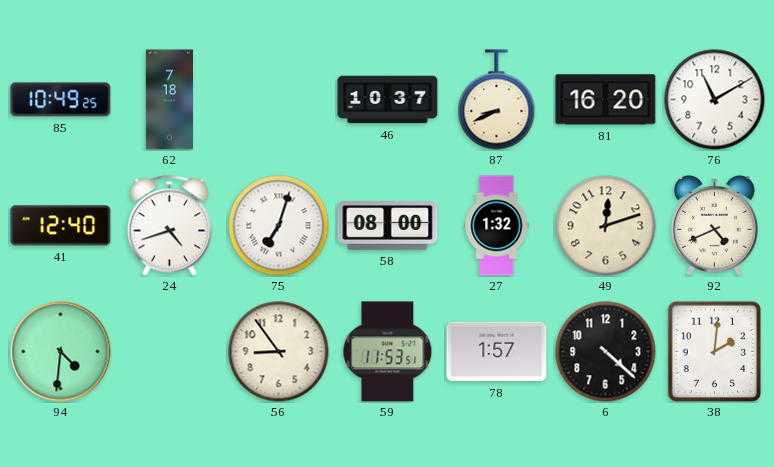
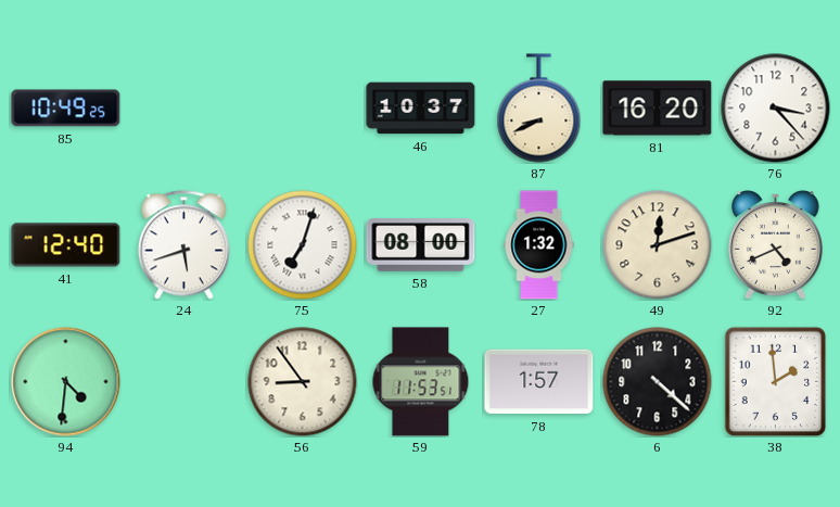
62: 7:18 -> none (169, 100)
76: 11:10 -> 3:23 (776, 109)
24: 4:42 -> 5:42 (183, 245)
38: 2:01 -> 1:59 (776, 381)
